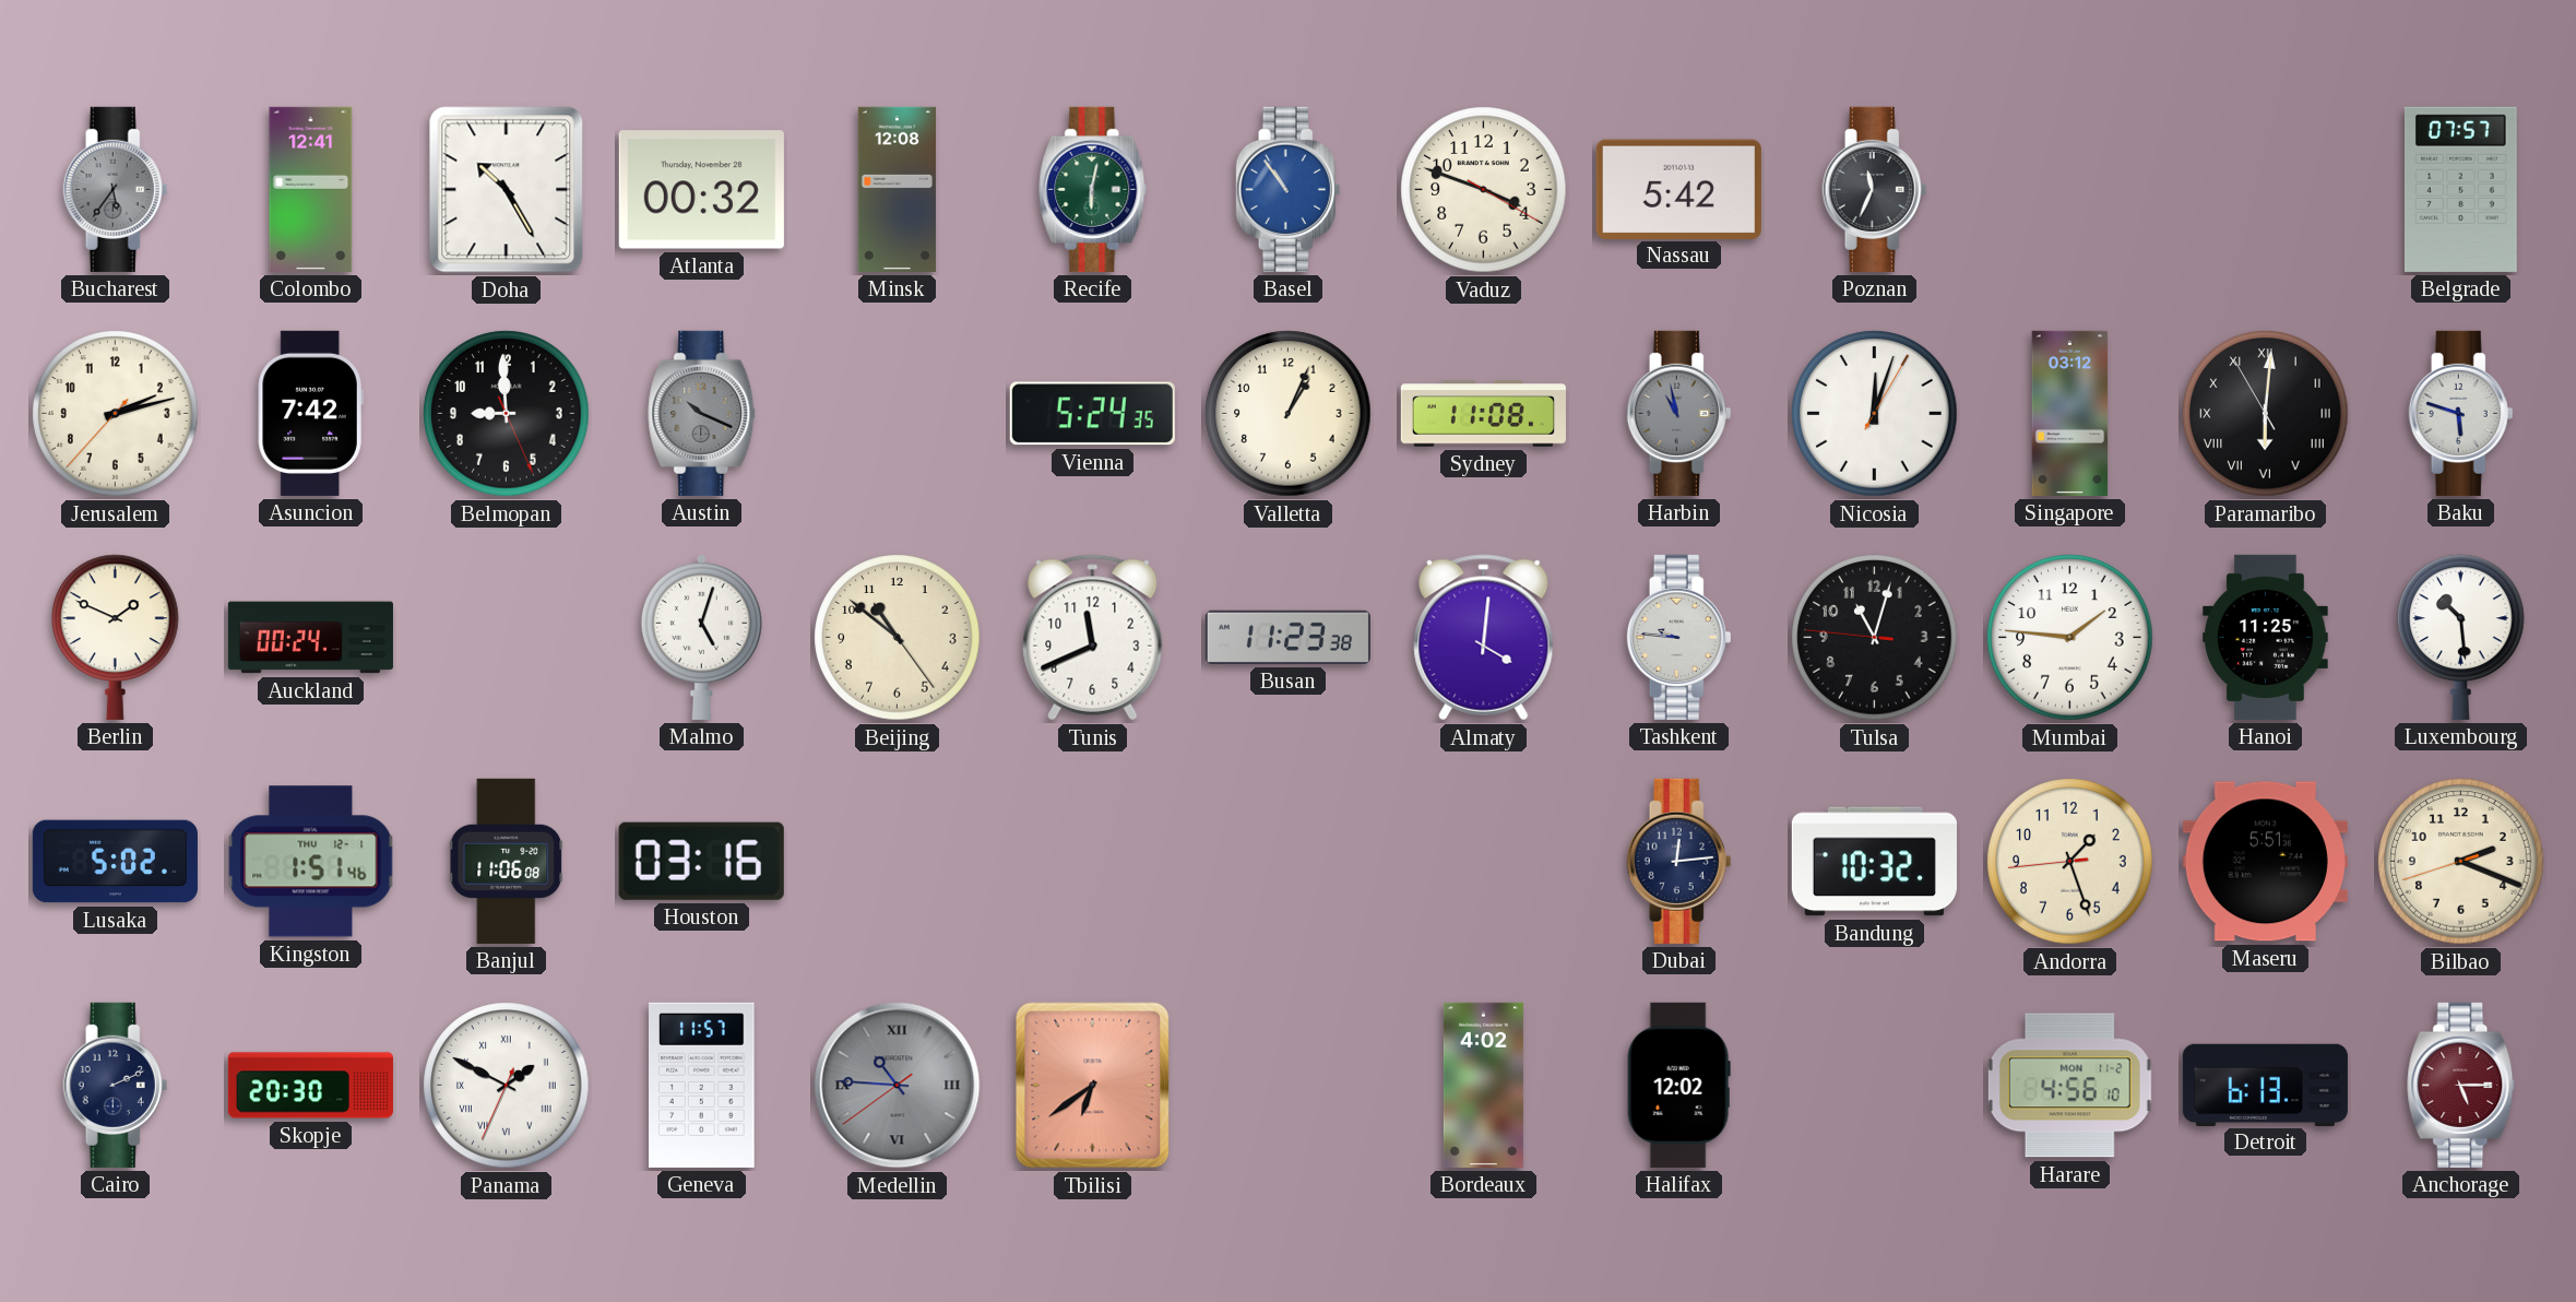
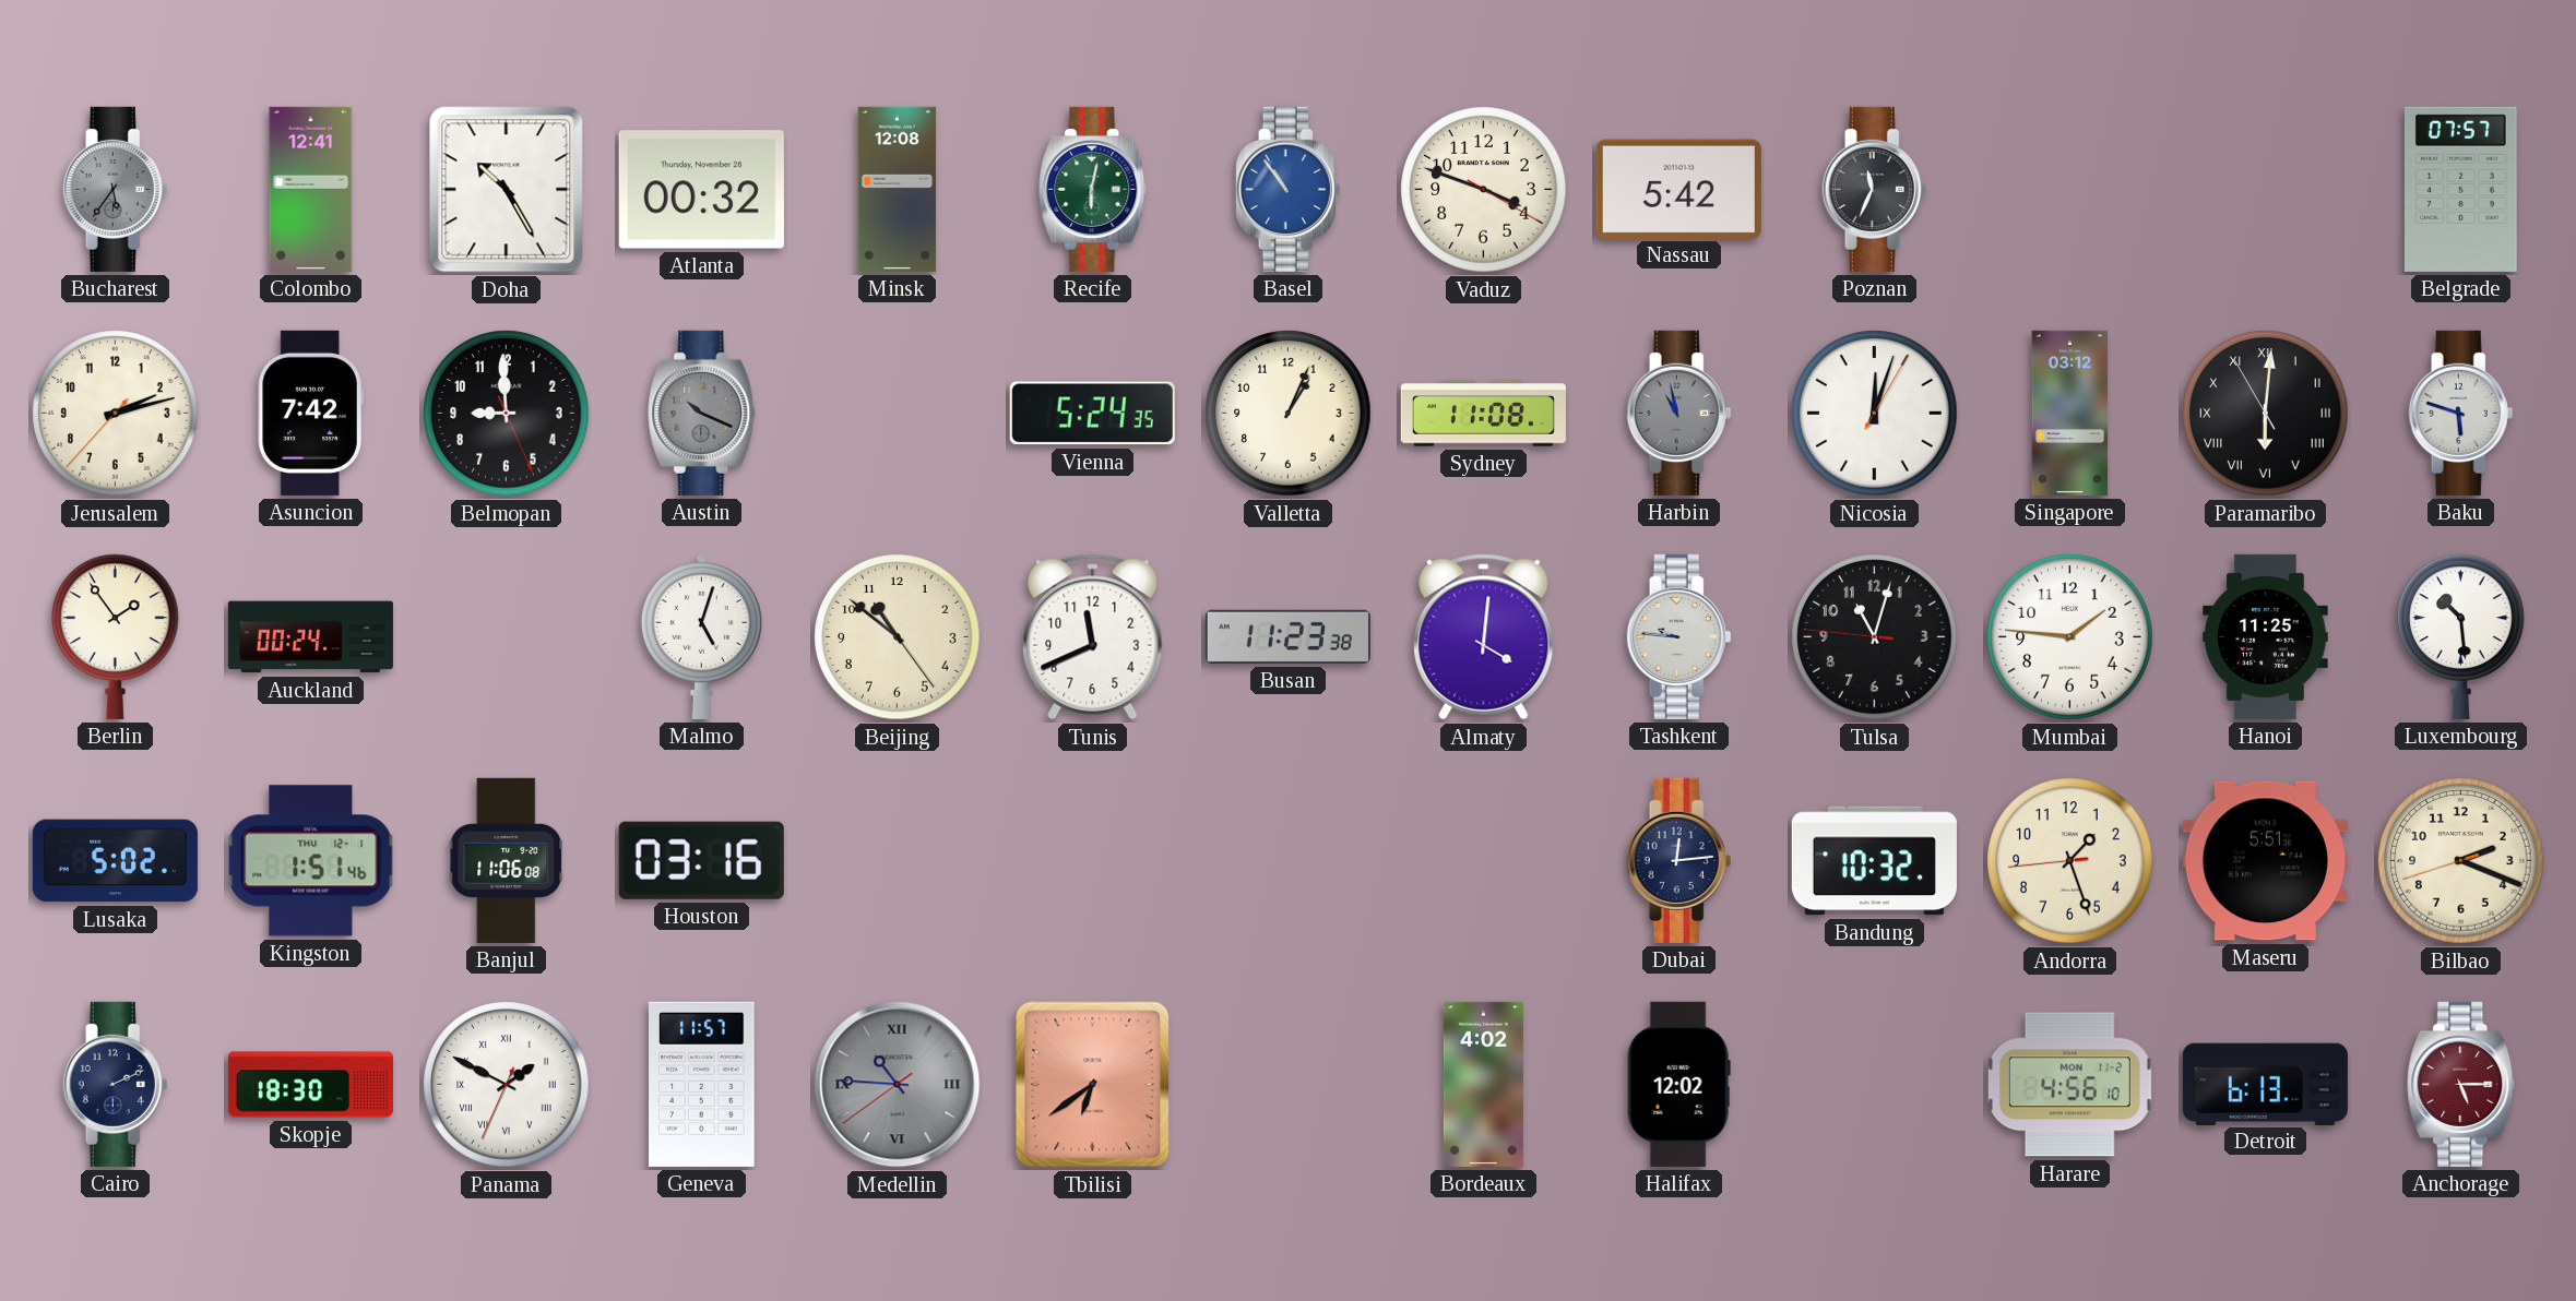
Berlin: 1:49 -> 1:54 (116, 636)
Skopje: 20:30 -> 18:30 (310, 1085)
